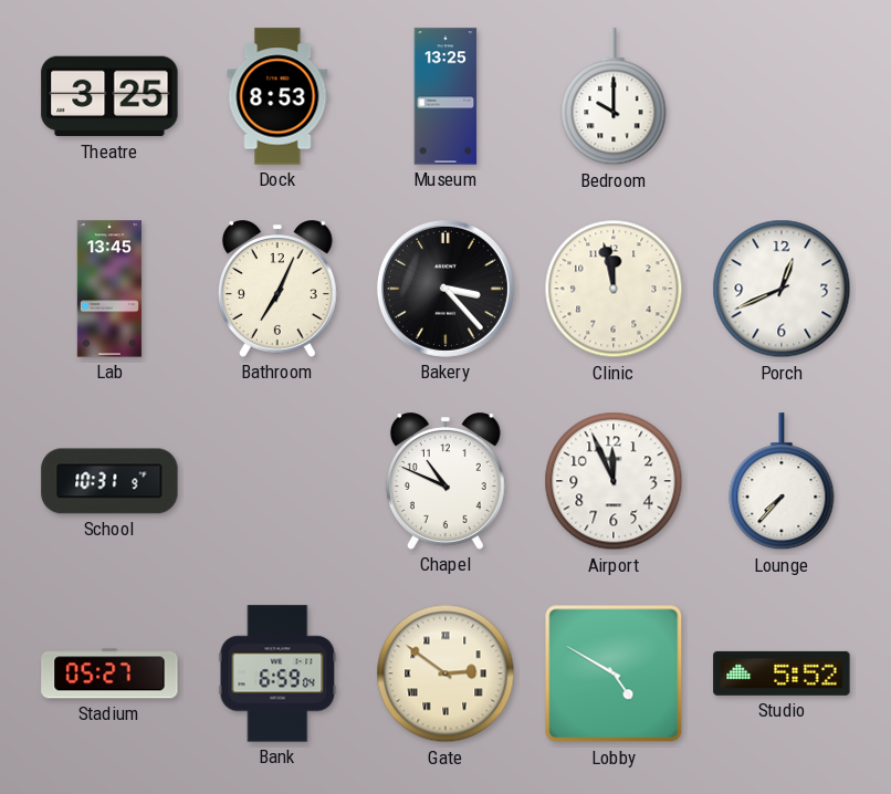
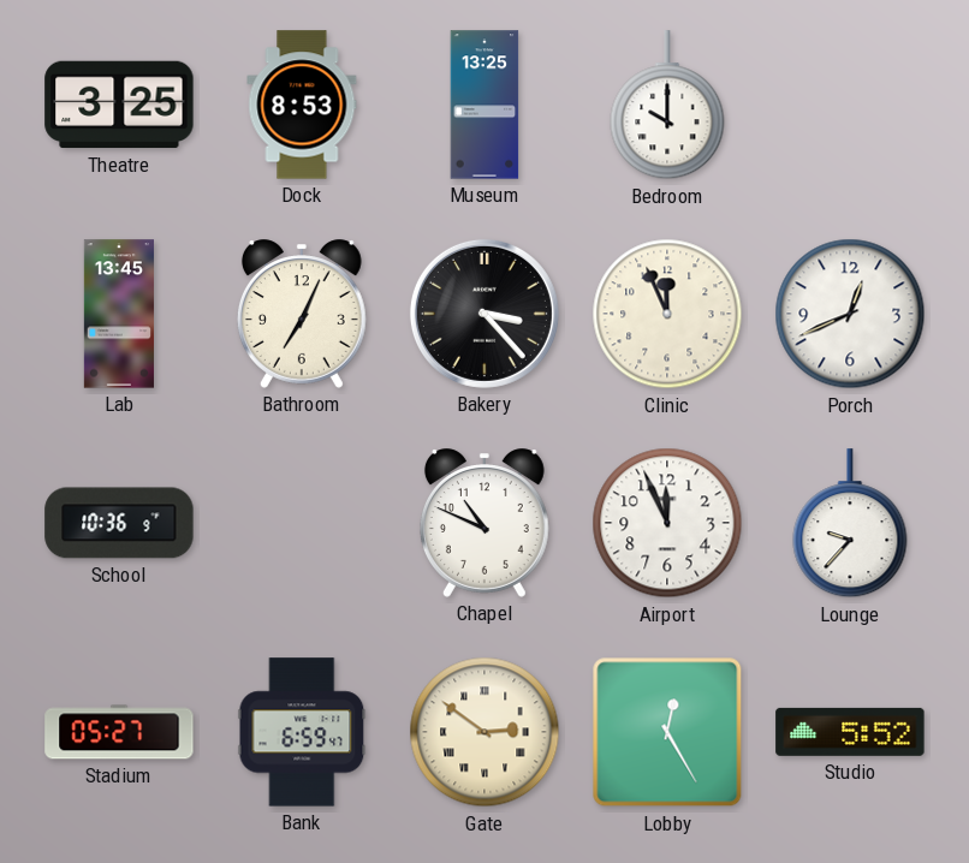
Clinic: 11:58 -> 11:56 (667, 314)
School: 10:31 -> 10:36 (119, 523)
Lounge: 7:37 -> 9:37 (850, 524)
Bank: 6:59:04 -> 6:59:47 (302, 732)
Lobby: 4:50 -> 12:25 (667, 732)
